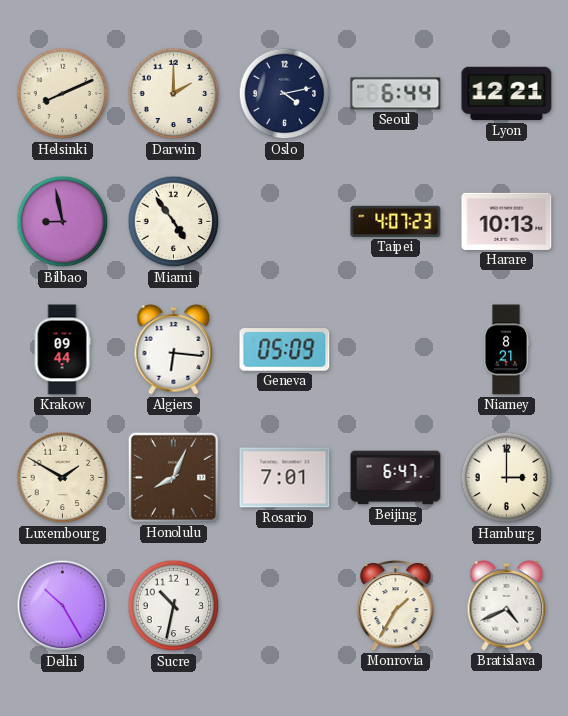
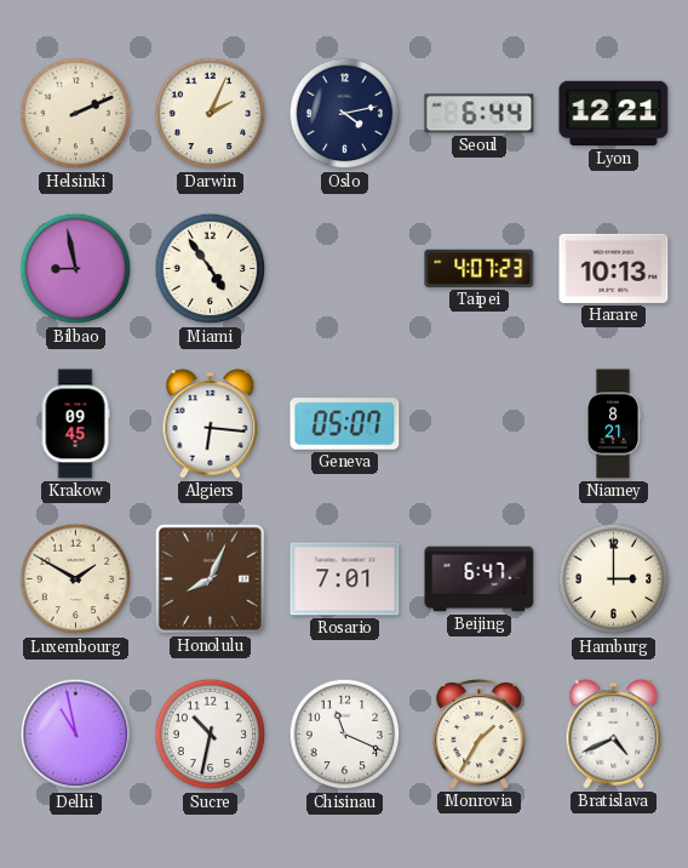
Helsinki: 8:11 -> 2:11 (76, 114)
Darwin: 2:00 -> 2:04 (211, 114)
Krakow: 09:44 -> 09:45 (75, 424)
Geneva: 05:09 -> 05:07 (345, 424)
Delhi: 10:25 -> 10:58 (76, 735)
Chisinau: none -> 11:19 (345, 735)
